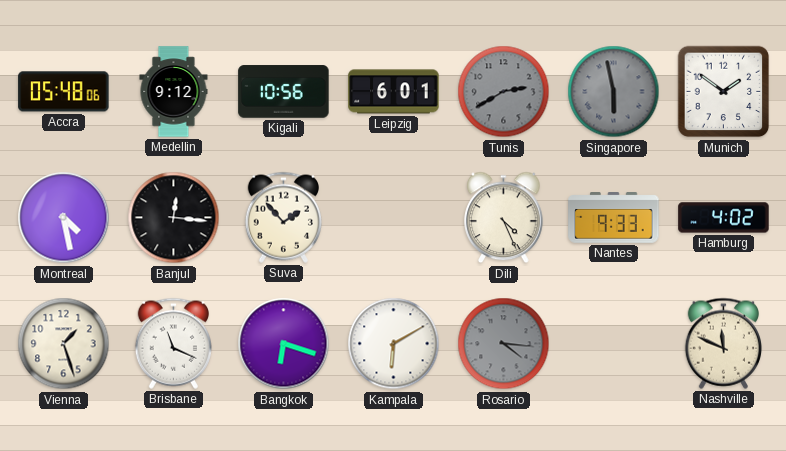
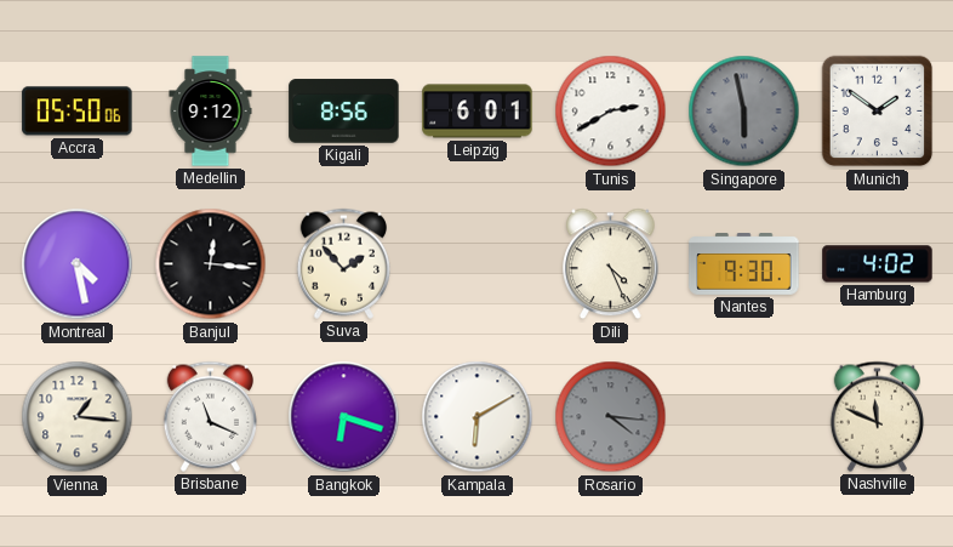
Accra: 05:48 -> 05:50 (78, 112)
Kigali: 10:56 -> 8:56 (344, 112)
Tunis dial: grey -> white (611, 112)
Nantes: 9:33 -> 9:30 (744, 264)
Vienna: 1:27 -> 1:16 (78, 417)
